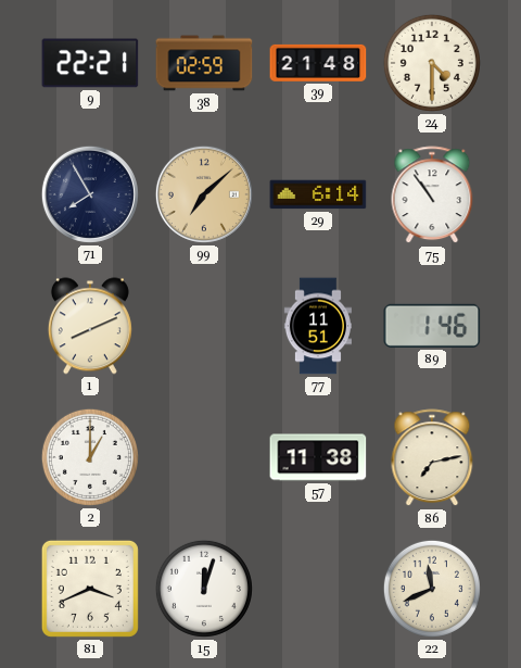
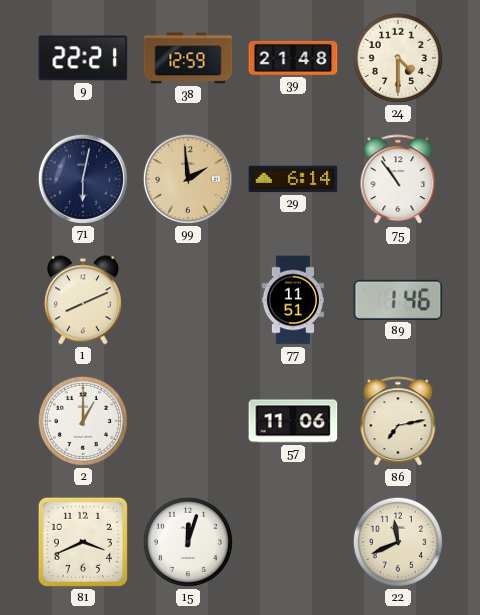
38: 02:59 -> 12:59 (188, 58)
71: 7:55 -> 6:02 (83, 179)
99: 7:08 -> 1:59 (188, 179)
57: 11:38 -> 11:06 (293, 421)
